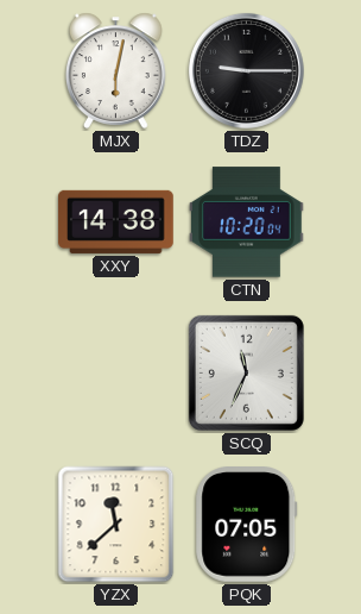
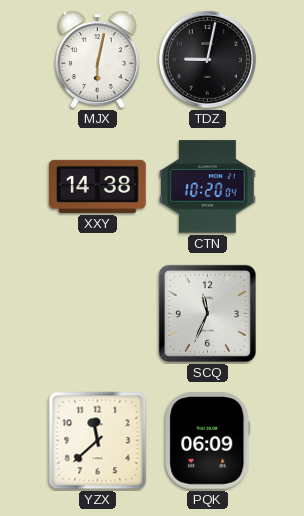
TDZ: 9:15 -> 9:02 (207, 59)
PQK: 07:05 -> 06:09 (208, 441)
